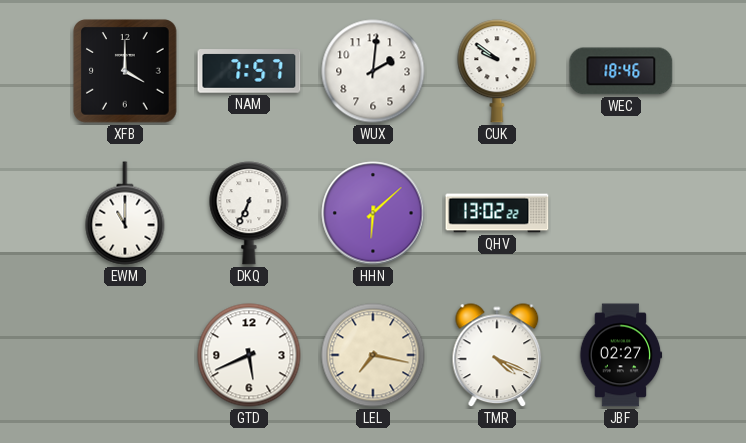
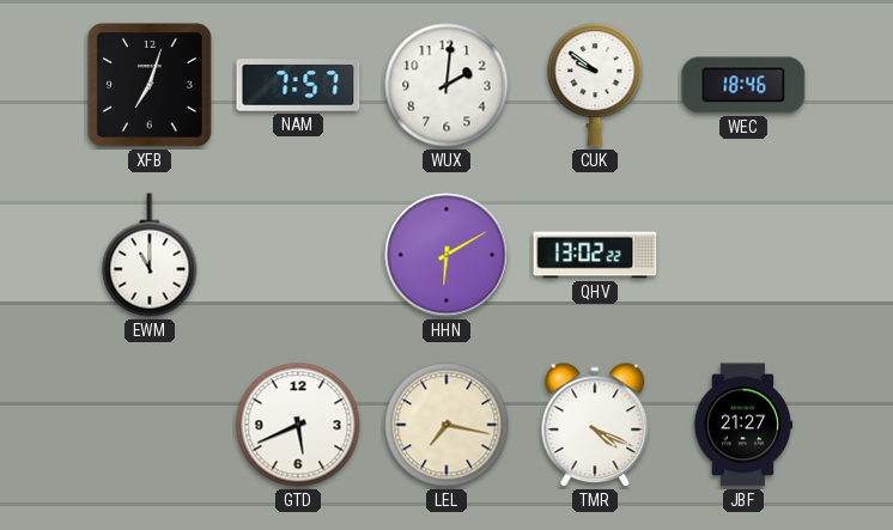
XFB: 4:00 -> 7:03 (150, 85)
DKQ: 6:34 -> none (249, 213)
HHN: 6:08 -> 6:10 (446, 255)
JBF: 02:27 -> 21:27 (743, 425)
